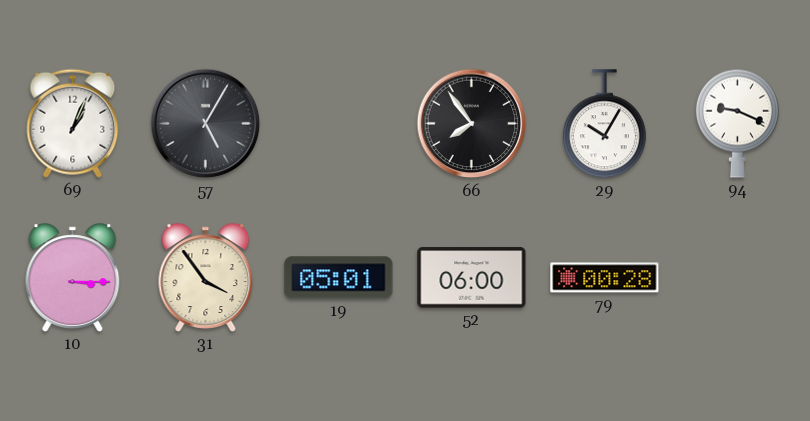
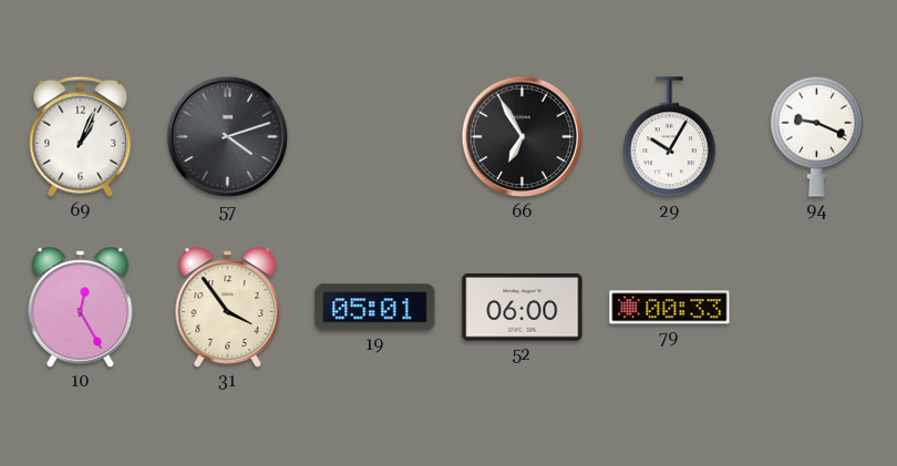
57: 5:05 -> 4:12 (228, 137)
66: 7:54 -> 6:55 (523, 137)
10: 3:15 -> 12:25 (81, 308)
79: 00:28 -> 00:33 (670, 308)
